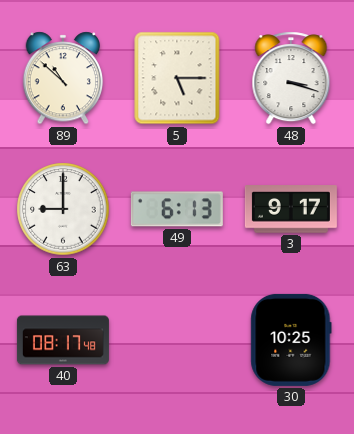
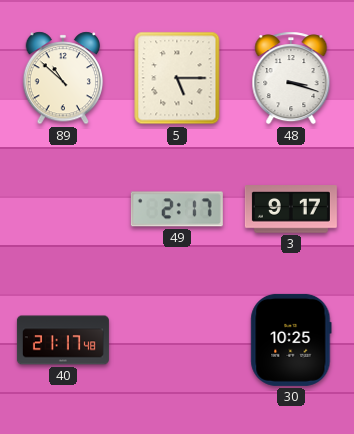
63: 9:00 -> none (63, 209)
49: 6:13 -> 2:17 (177, 209)
40: 08:17 -> 21:17 (63, 340)
